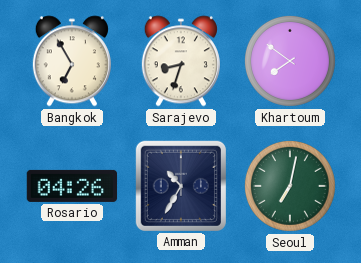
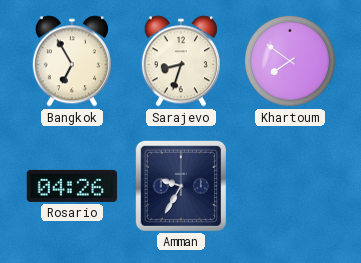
Amman: 10:35 -> 9:35 (180, 185)
Seoul: 7:02 -> none (290, 186)
